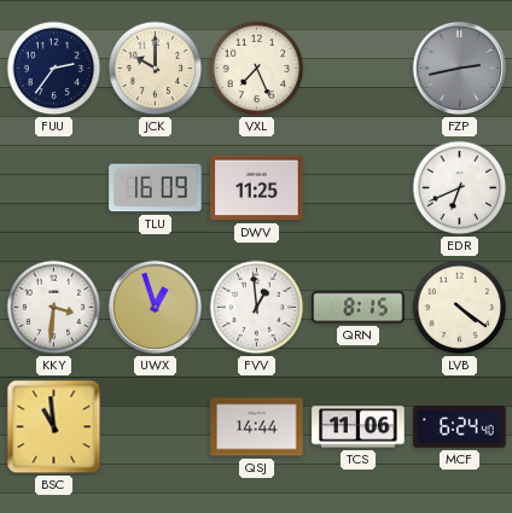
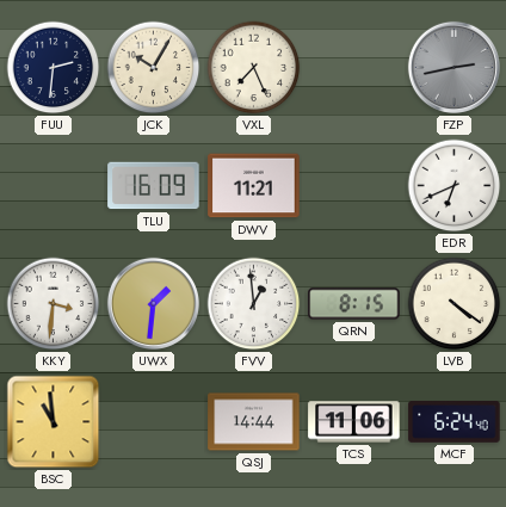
FUU: 2:36 -> 2:31 (54, 68)
JCK: 10:00 -> 10:05 (154, 68)
DWV: 11:25 -> 11:21 (254, 186)
UWX: 12:57 -> 1:31 (153, 303)
